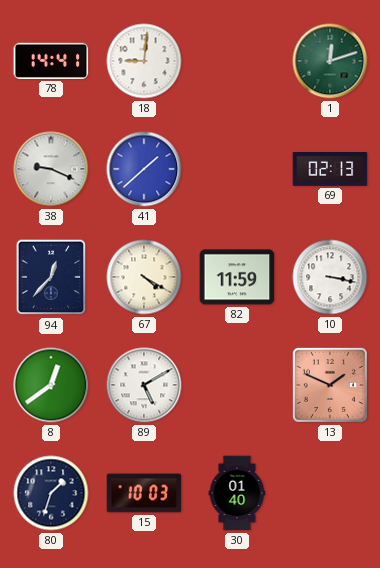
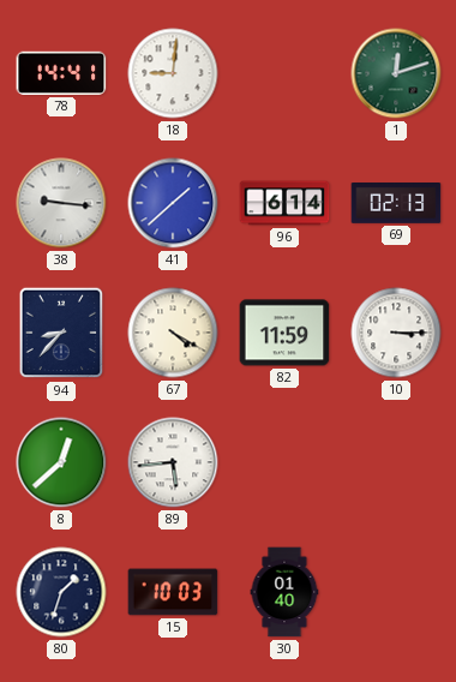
38: 9:19 -> 9:16 (61, 203)
96: none -> 6:14 (284, 203)
94: 12:37 -> 8:37 (61, 333)
10: 3:17 -> 3:15 (396, 333)
8: 12:39 -> 12:38 (61, 462)
89: 5:10 -> 5:44 (173, 462)
13: 1:49 -> none (330, 385)
